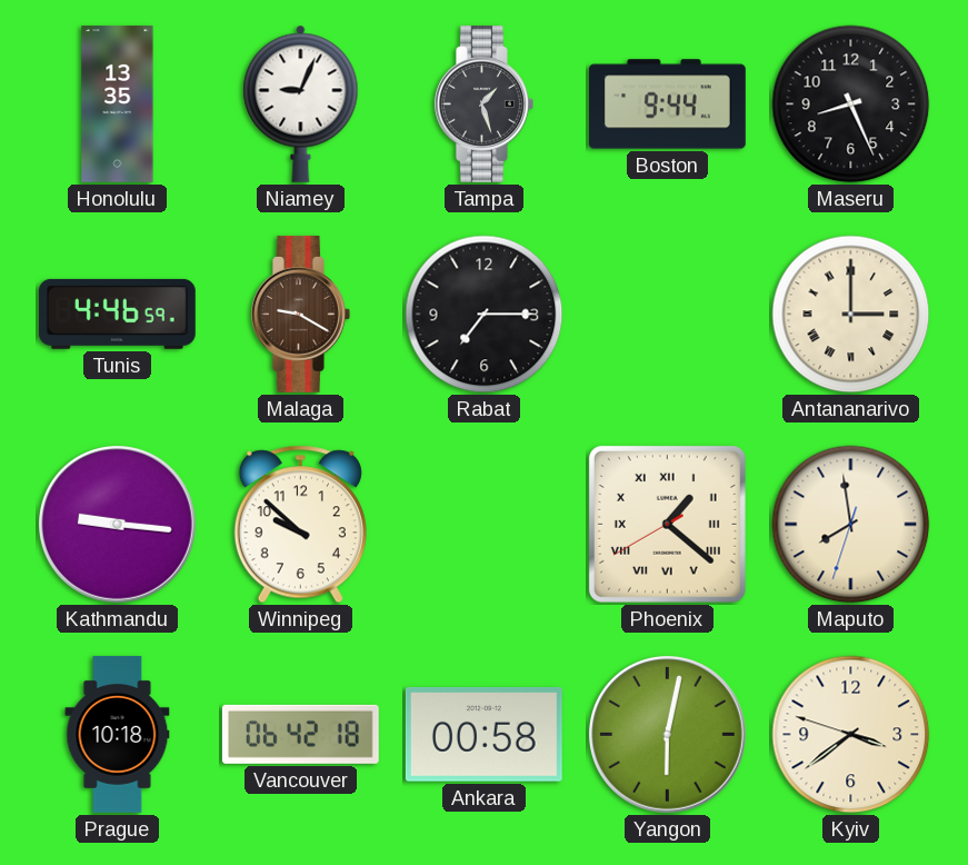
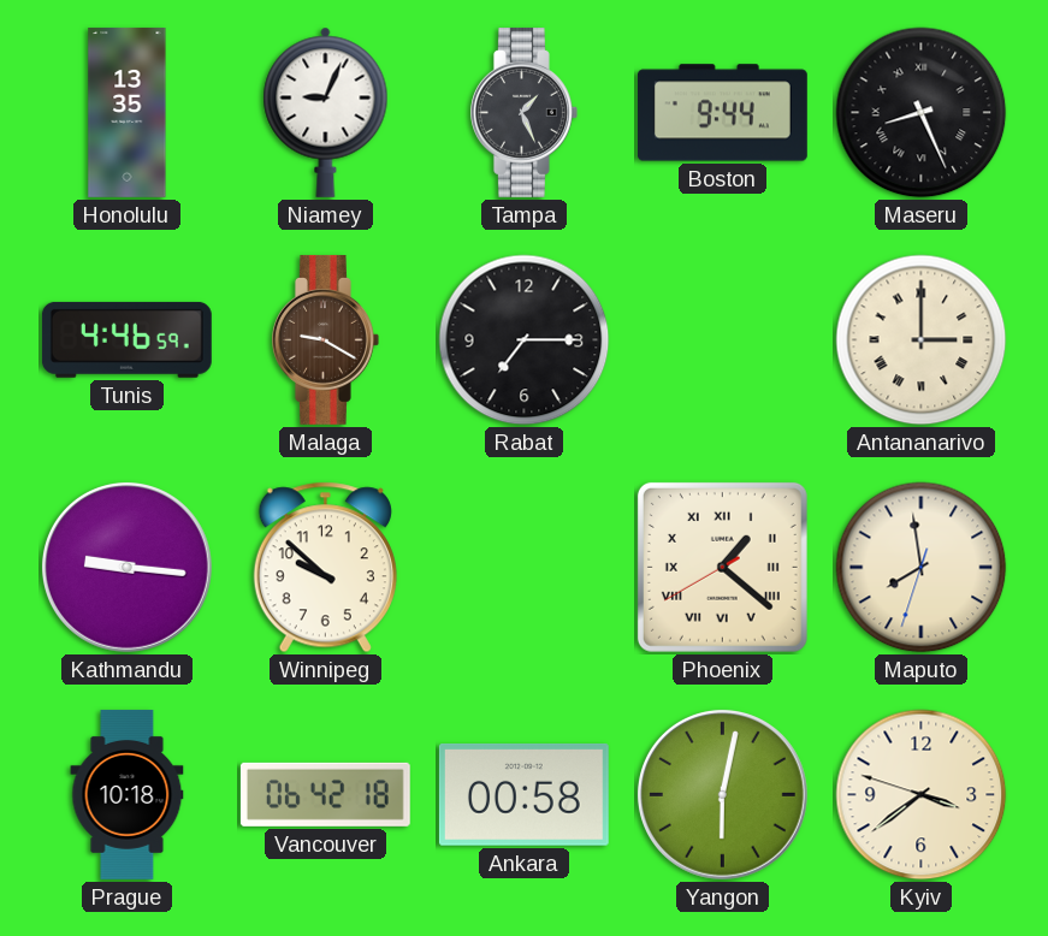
Tampa: 1:27 -> 1:26 (525, 112)
Maseru numerals: Arabic -> Roman (922, 113)
